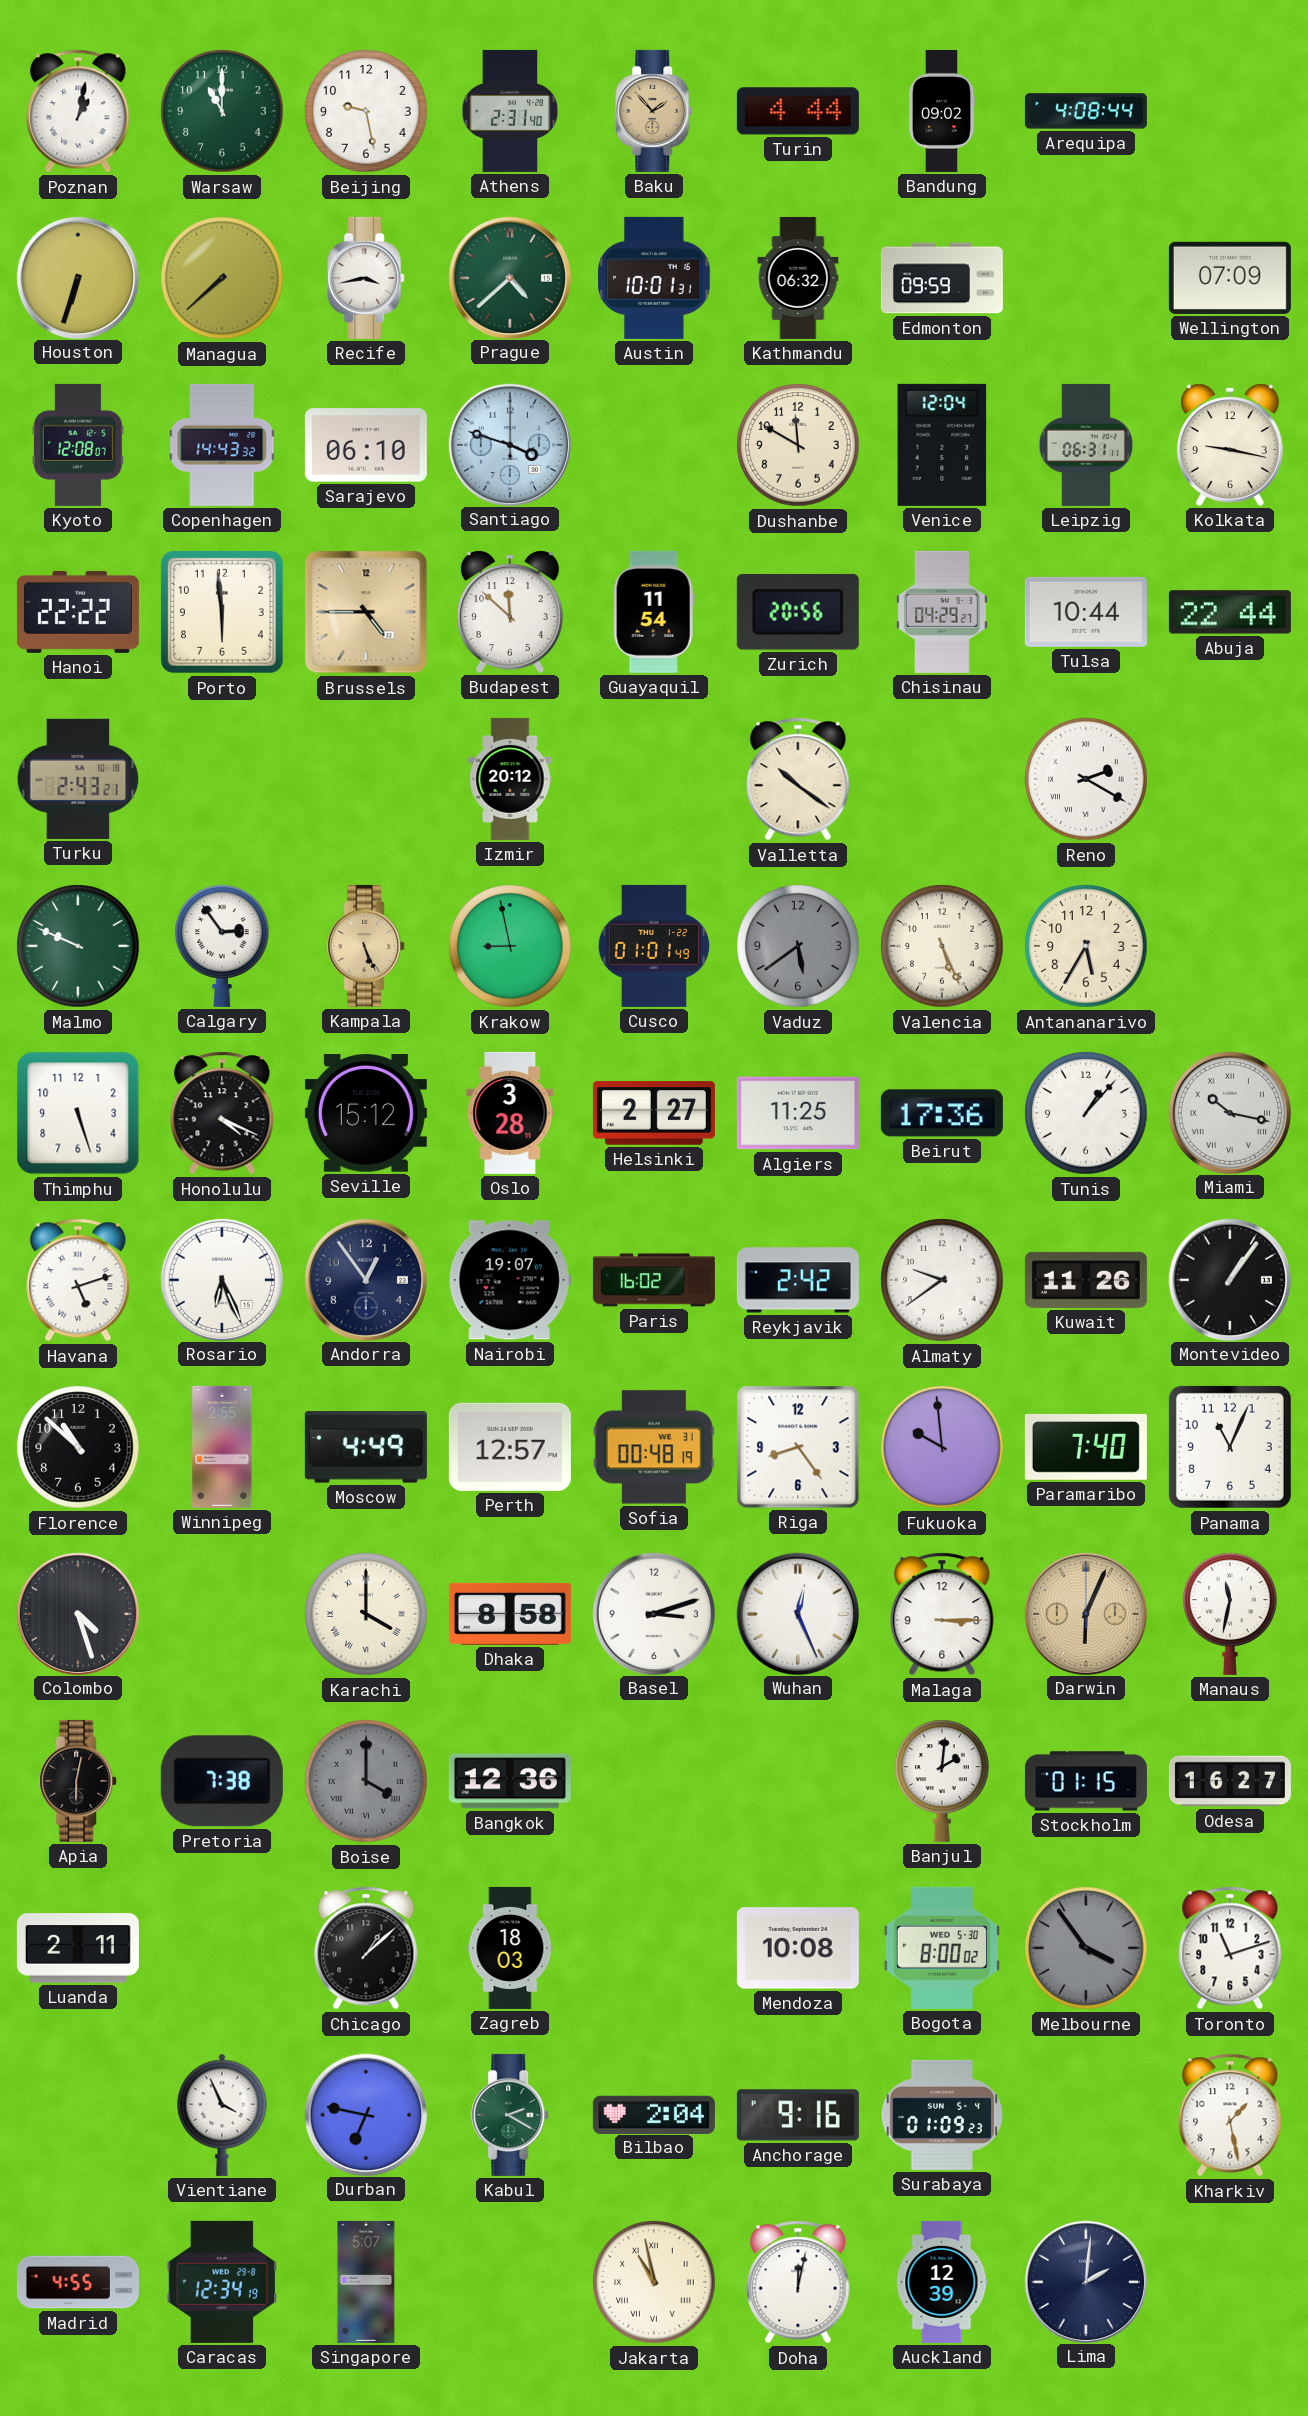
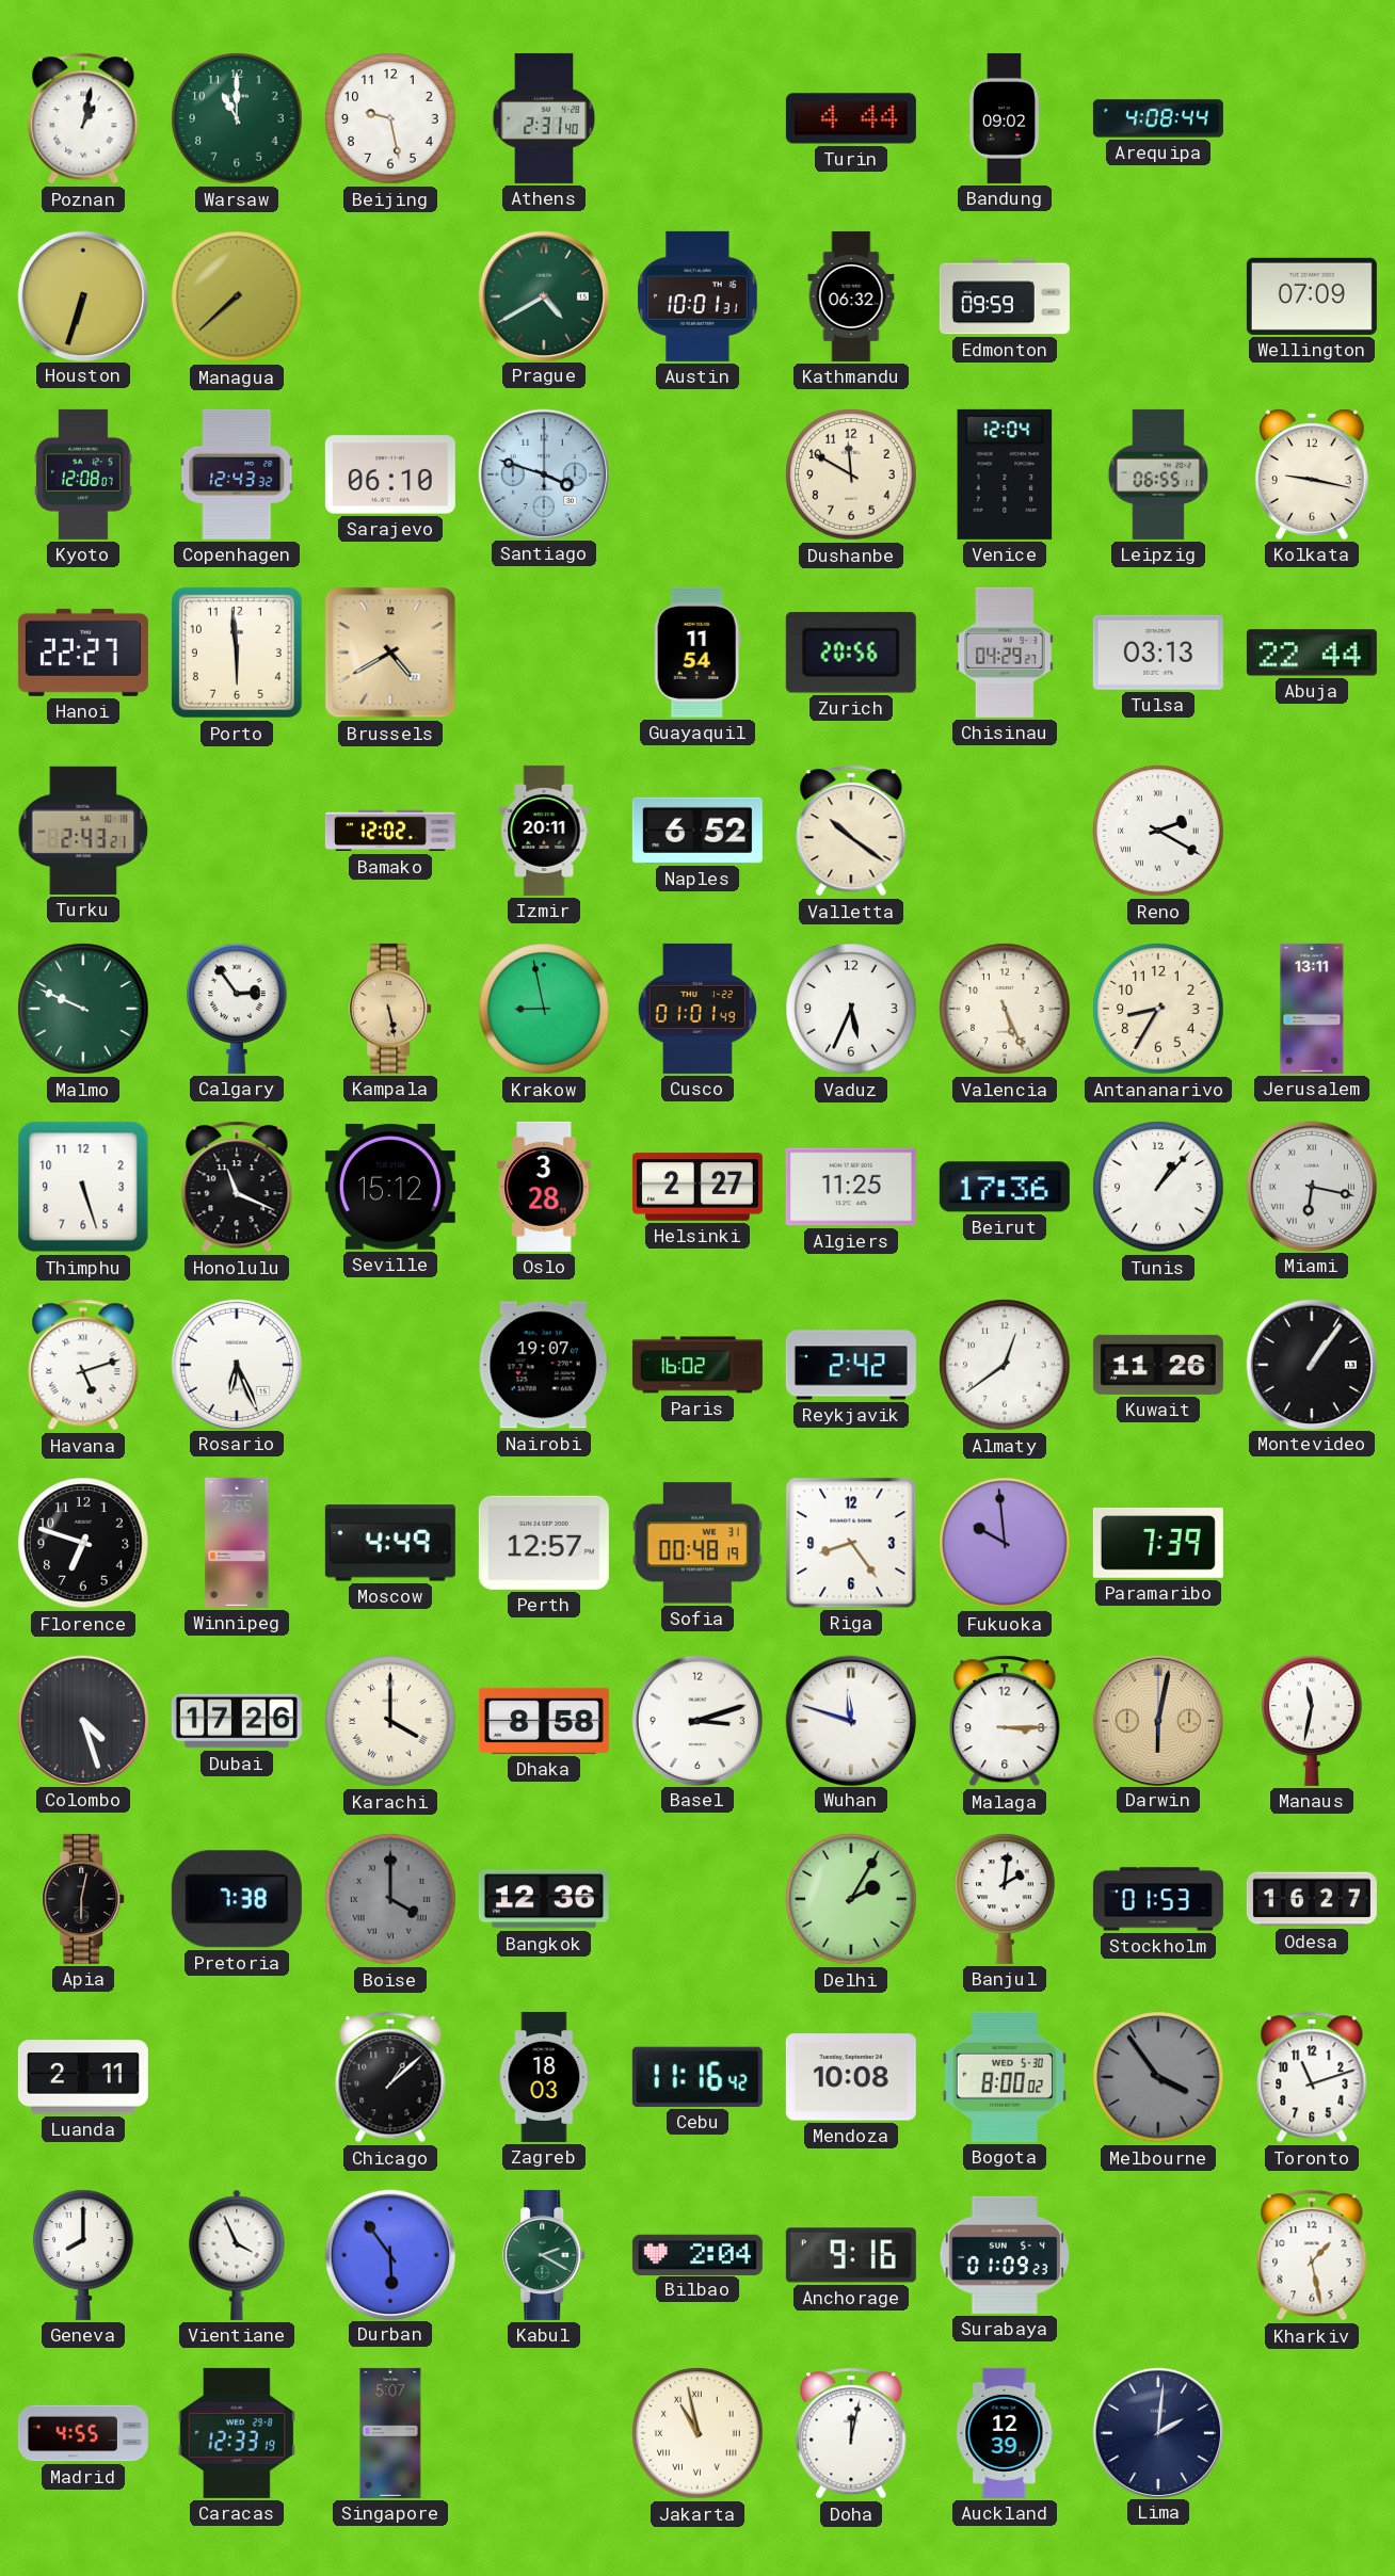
Baku: 1:53 -> none (655, 111)
Recife: 3:43 -> none (367, 278)
Prague: 4:38 -> 4:40 (543, 295)
Copenhagen: 14:43 -> 12:43 (237, 474)
Leipzig: 06:31 -> 06:55 (1157, 474)
Hanoi: 22:22 -> 22:27 (83, 653)
Brussels: 4:45 -> 4:40 (390, 653)
Budapest: 11:52 -> none (510, 612)
Tulsa: 10:44 -> 03:13 (1158, 653)
Bamako: none -> 12:02 (390, 831)
Izmir: 20:12 -> 20:11 (544, 831)
Naples: none -> 6:52 (697, 831)
Kampala: 5:26 -> 5:28 (391, 1009)
Vaduz: 5:39 -> 5:34 (851, 1009)
Vaduz dial: grey -> white (851, 1009)
Antananarivo: 5:35 -> 8:35 (1158, 1009)
Jerusalem: none -> 13:11 (1312, 1009)
Honolulu: 4:19 -> 11:19 (237, 1187)
Miami: 10:17 -> 6:17 (1311, 1186)
Andorra: 12:54 -> none (365, 1279)
Almaty: 9:39 -> 12:39 (1005, 1365)
Florence: 10:52 -> 6:48 (83, 1543)
Paramaribo: 7:40 -> 7:39 (1158, 1543)
Panama: 11:04 -> none (1230, 1447)
Dubai: none -> 17:26 (237, 1721)
Wuhan: 12:26 -> 11:48 (850, 1720)
Darwin: 6:04 -> 6:02 (1157, 1720)
Delhi: none -> 2:05 (851, 1899)
Stockholm: 01:15 -> 01:53 (1158, 1899)
Cebu: none -> 11:16 (697, 2077)
Geneva: none -> 8:00 (83, 2255)
Durban: 6:47 -> 5:54 (389, 2254)
Caracas: 12:34 -> 12:33 (237, 2433)
